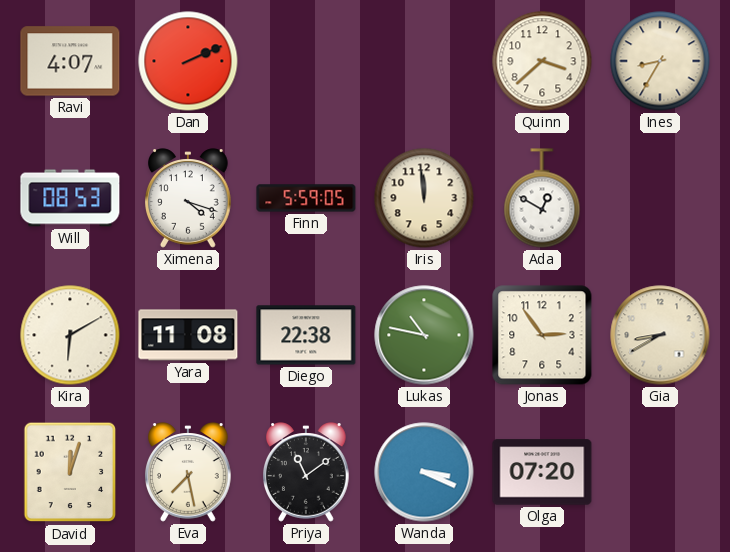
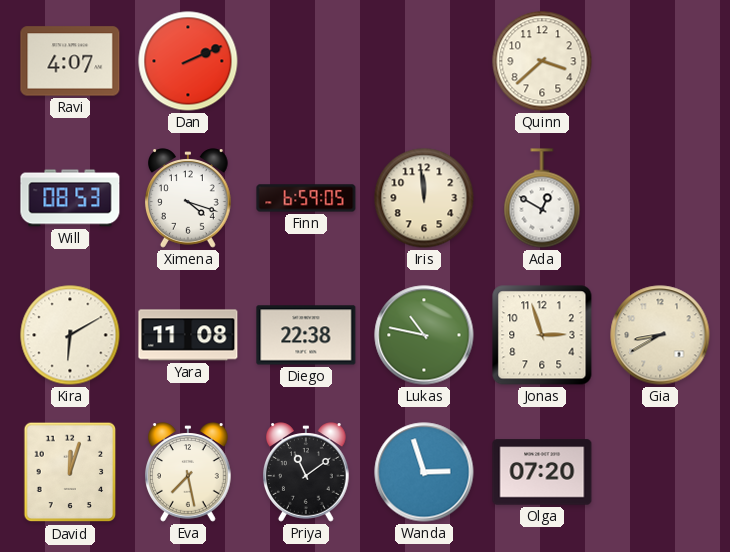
Ines: 8:35 -> none (660, 61)
Finn: 5:59 -> 6:59 (306, 198)
Jonas: 2:54 -> 2:57 (542, 335)
Wanda: 3:19 -> 2:57 (424, 472)
